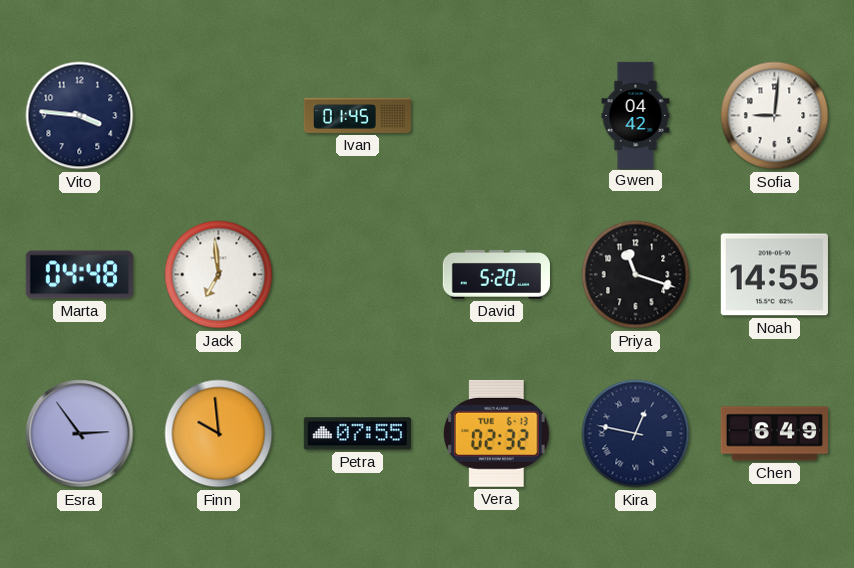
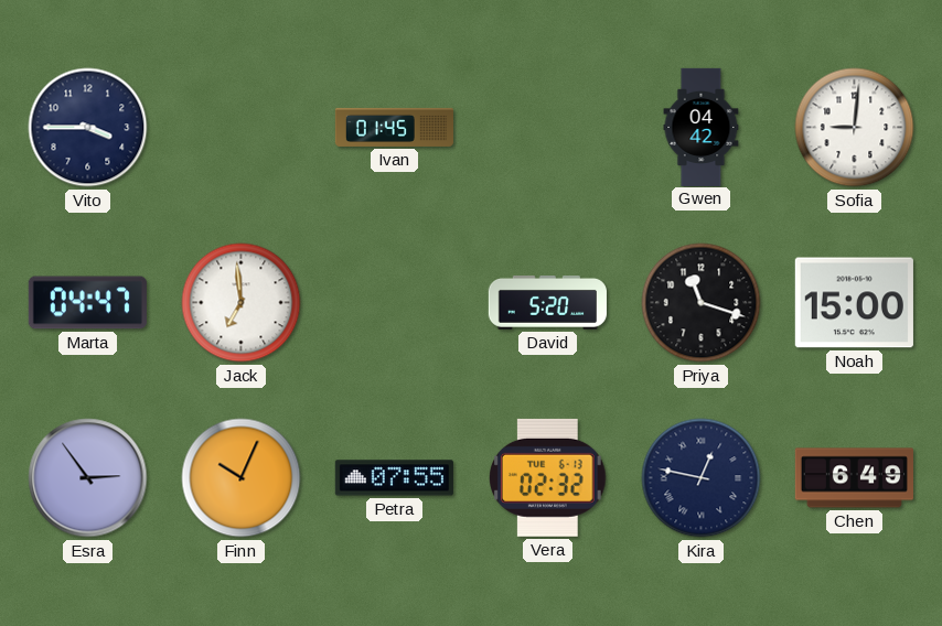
Vito: 3:46 -> 3:45 (88, 128)
Marta: 04:48 -> 04:47 (87, 303)
Noah: 14:55 -> 15:00 (854, 303)
Finn: 9:59 -> 10:04 (242, 478)
